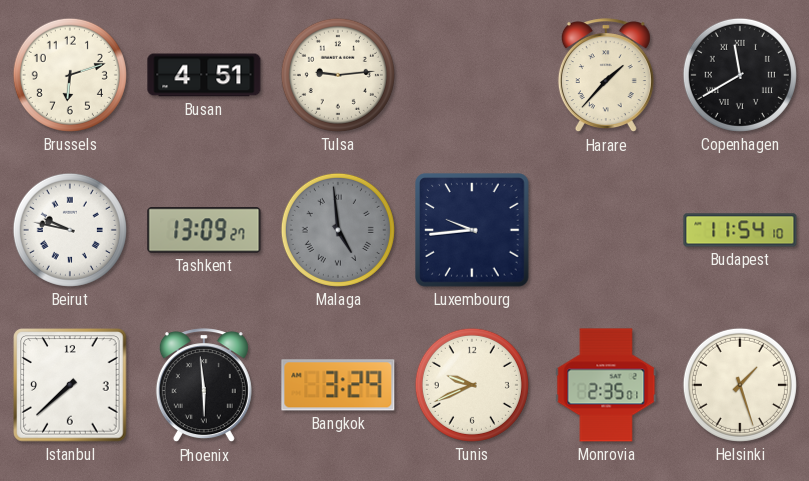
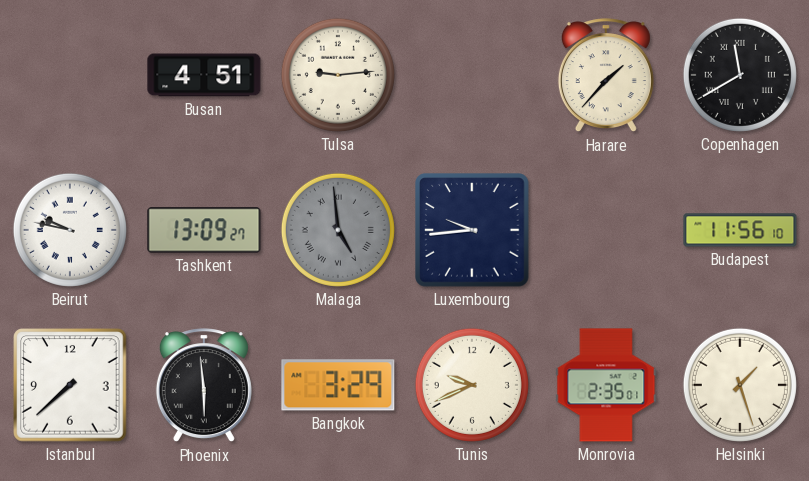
Brussels: 6:12 -> none (70, 75)
Budapest: 11:54 -> 11:56 (740, 230)
